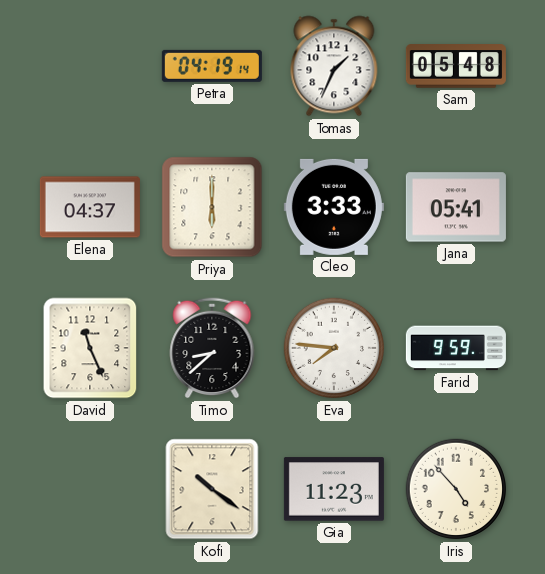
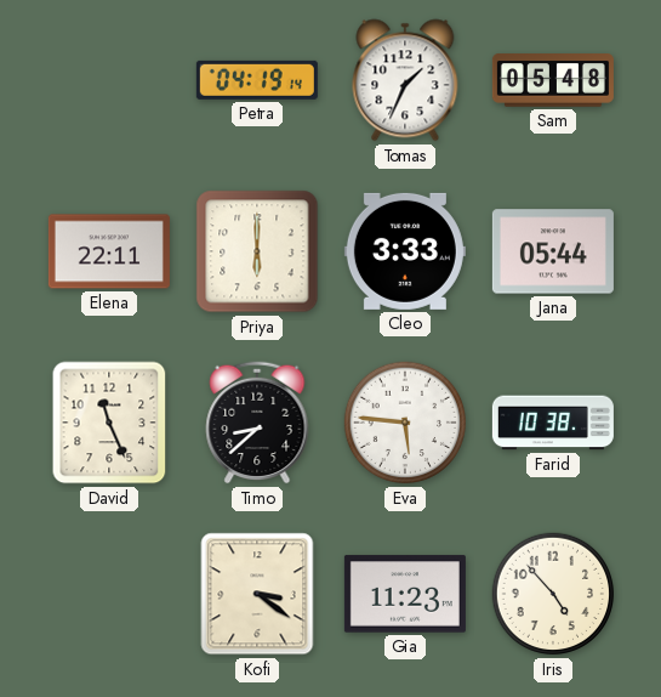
Elena: 04:37 -> 22:11 (109, 251)
Jana: 05:41 -> 05:44 (553, 251)
Eva: 7:46 -> 5:46 (405, 423)
Farid: 9:59 -> 10:38 (553, 423)
Kofi: 10:21 -> 3:21 (257, 594)
